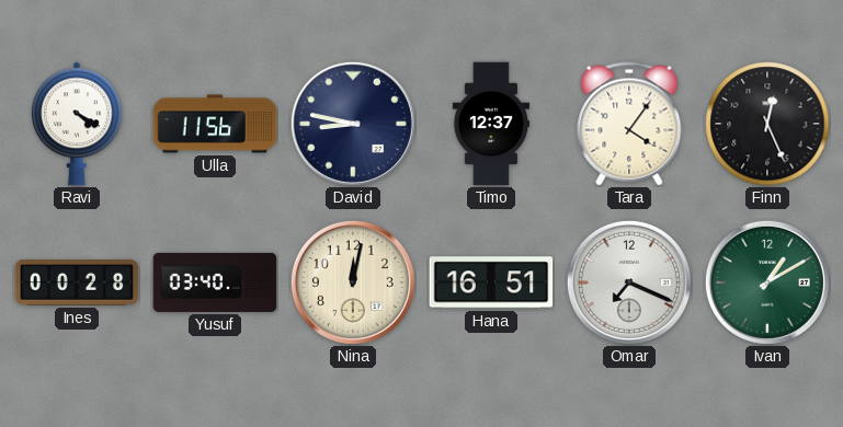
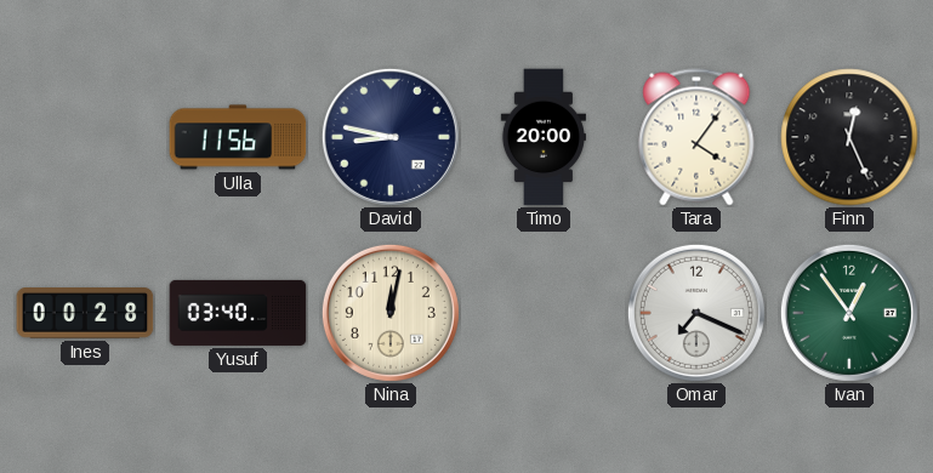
Ravi: 4:20 -> none (77, 124)
Timo: 12:37 -> 20:00 (544, 137)
Hana: 16:51 -> none (491, 282)
Ivan: 1:10 -> 12:54 (849, 313)
